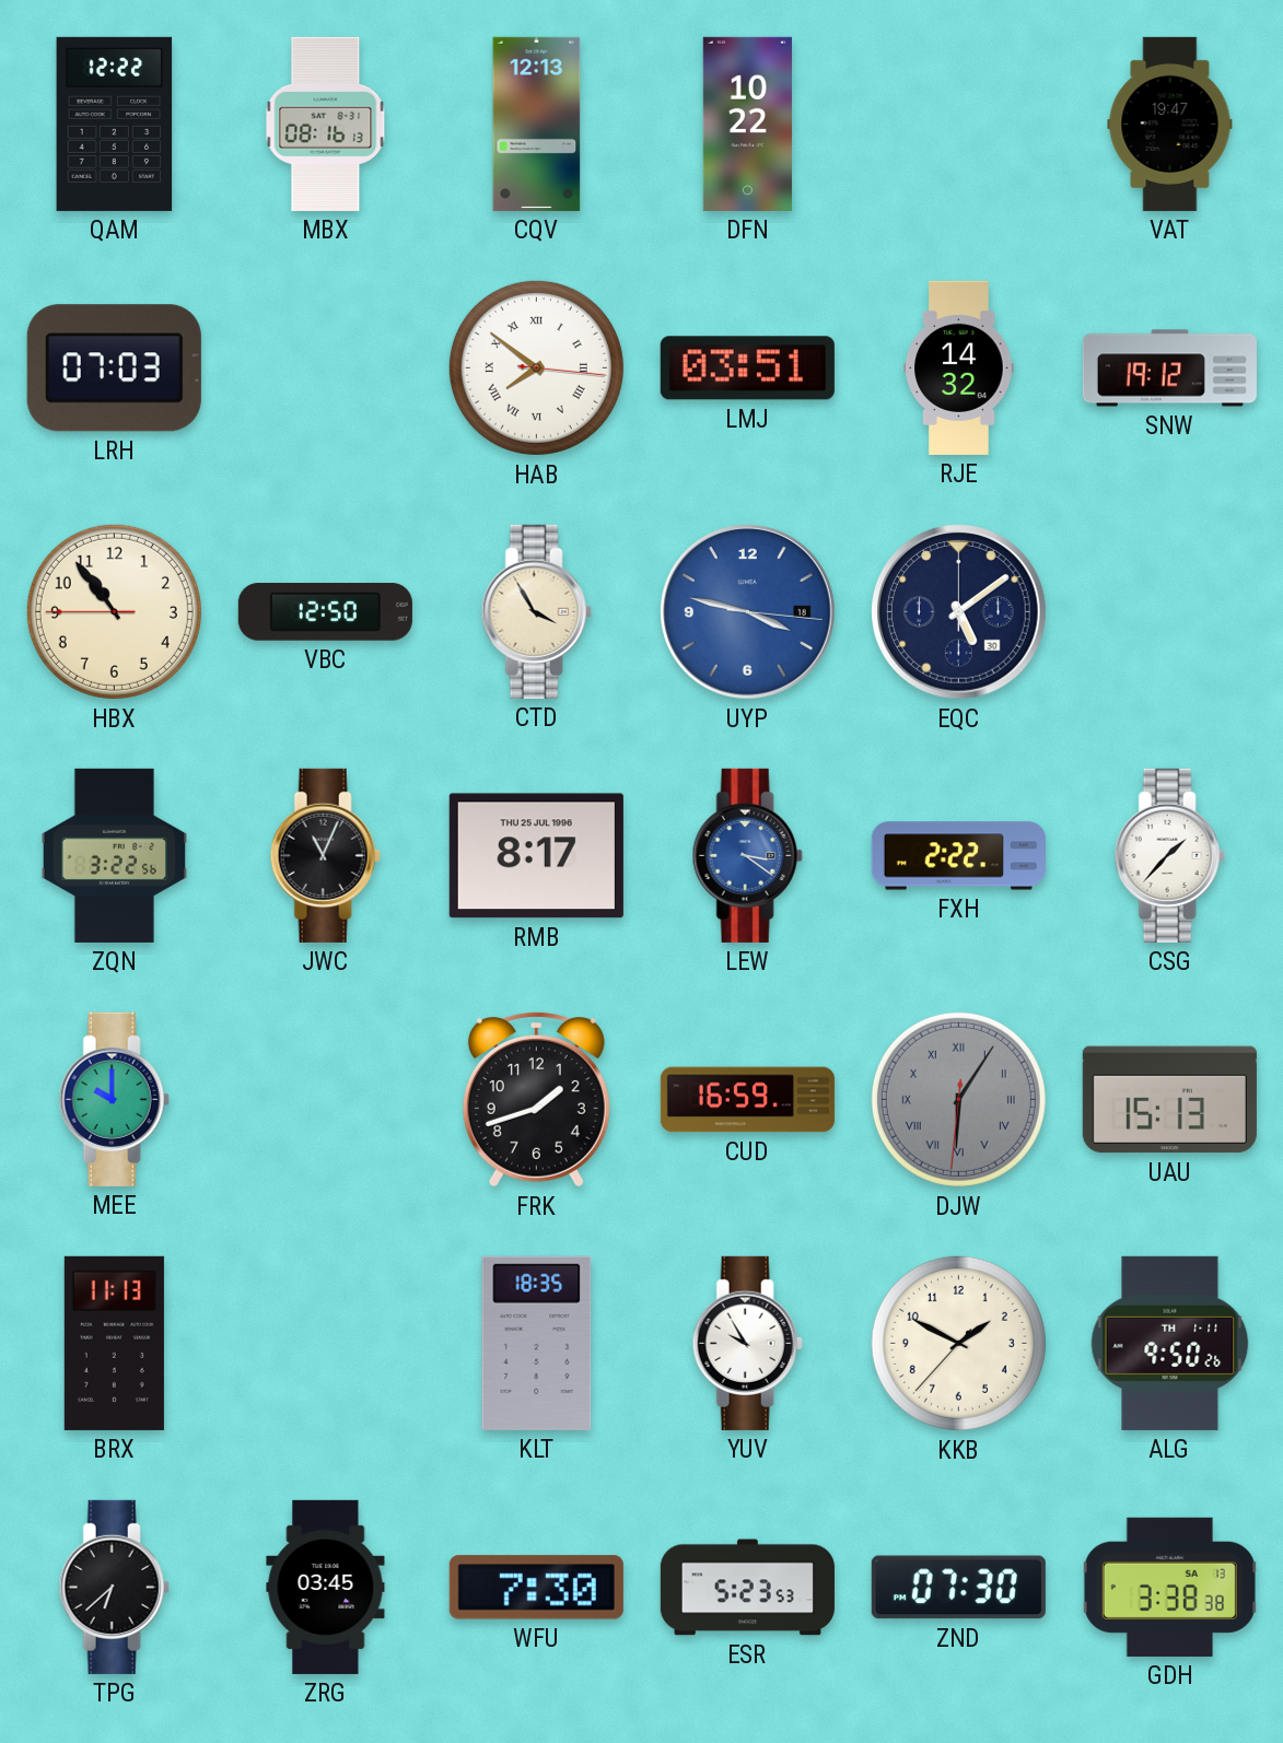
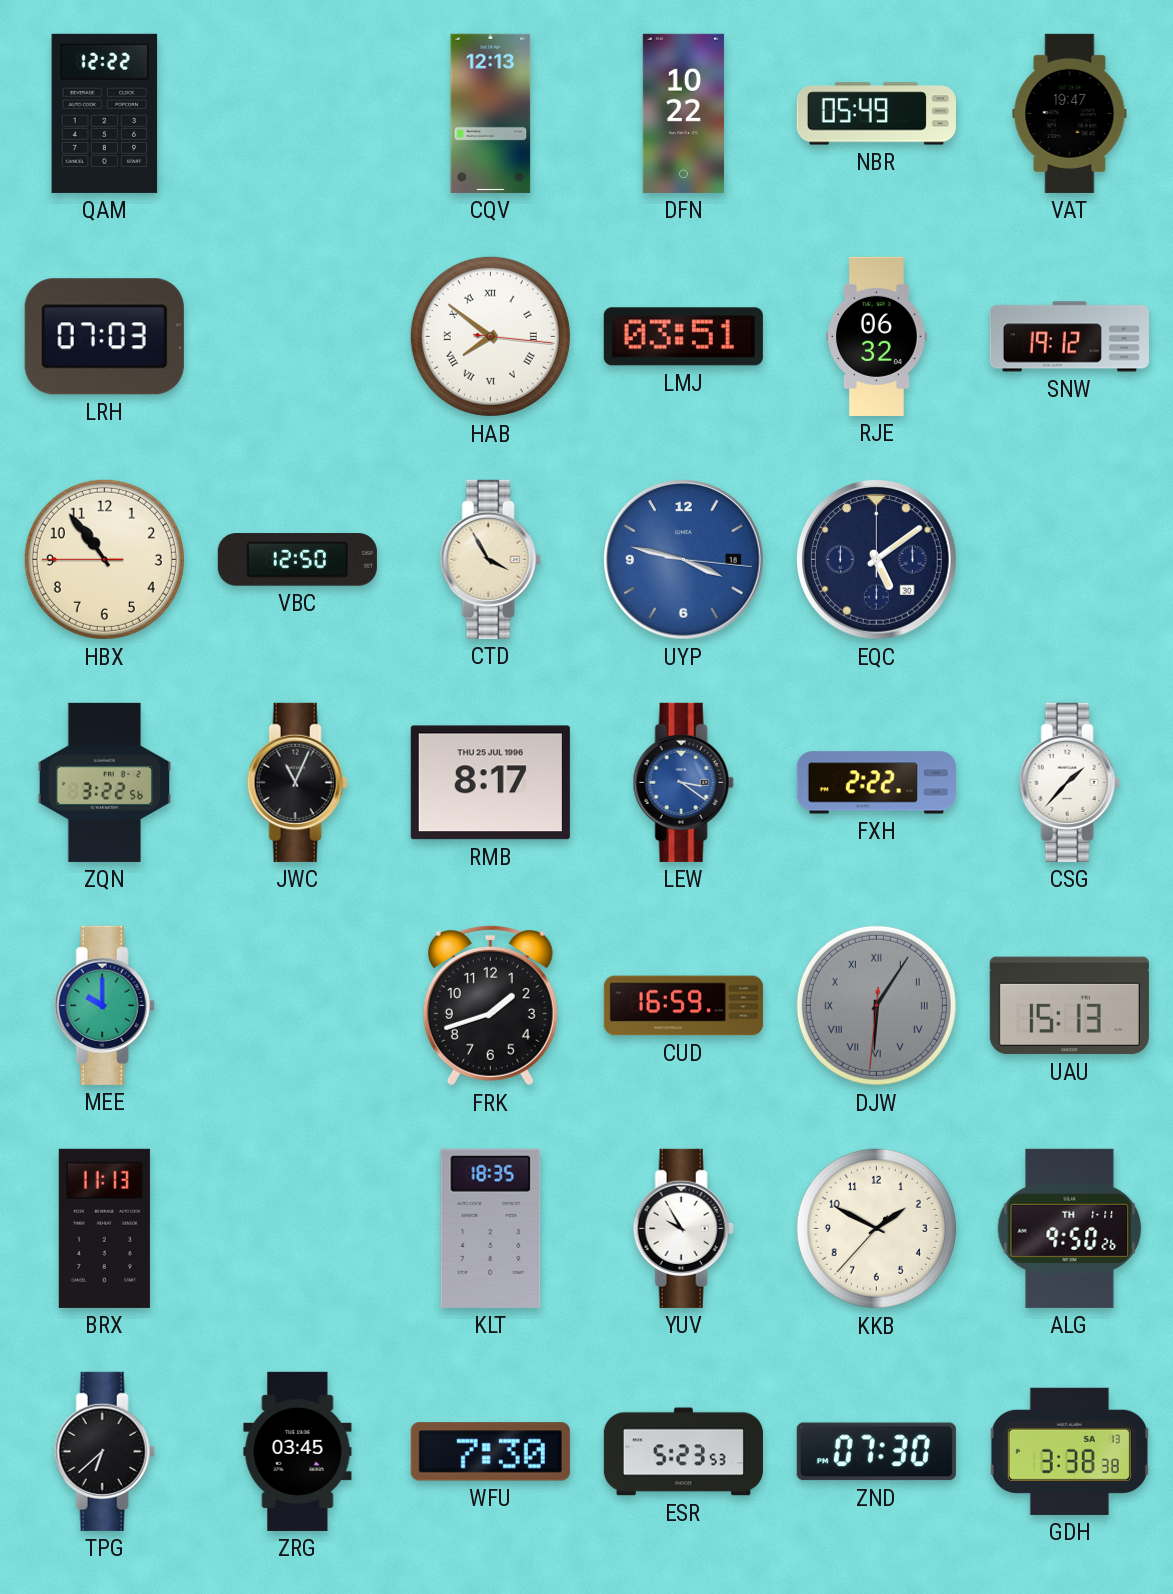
MBX: 08:16 -> none (326, 124)
NBR: none -> 05:49 (876, 114)
RJE: 14:32 -> 06:32 (877, 336)
